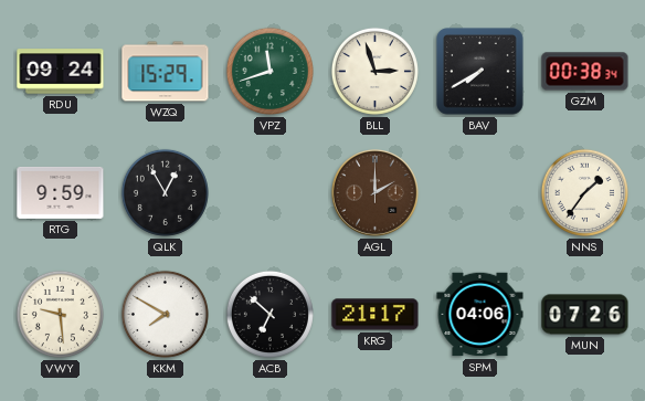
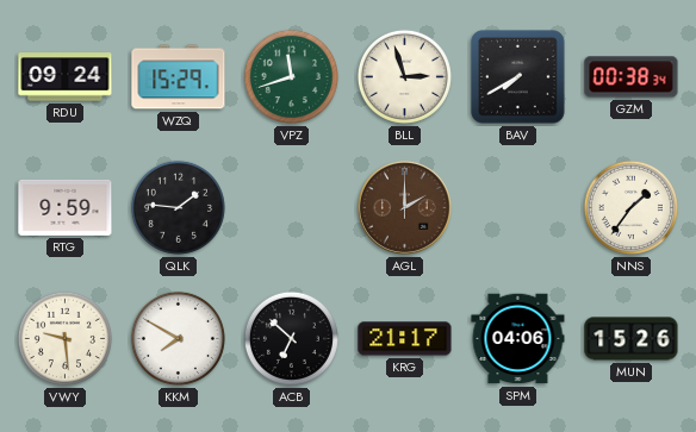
QLK: 12:55 -> 1:46 (178, 207)
MUN: 07:26 -> 15:26 (632, 339)
